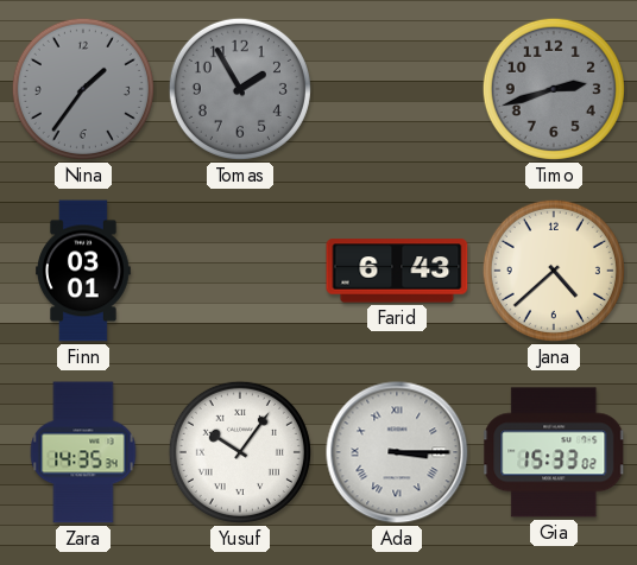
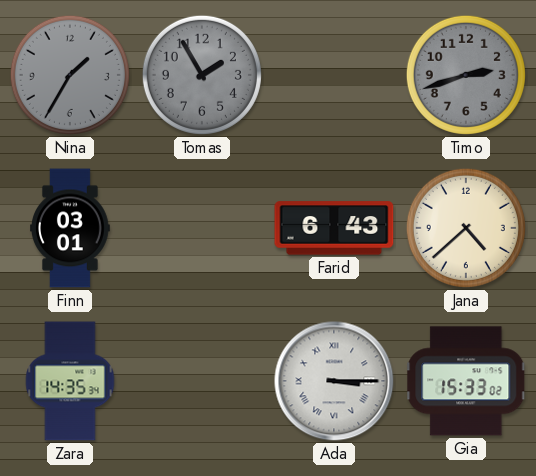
Nina: 1:36 -> 1:35 (70, 75)
Yusuf: 10:06 -> none (240, 452)
